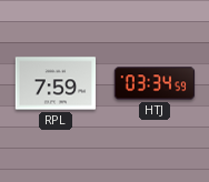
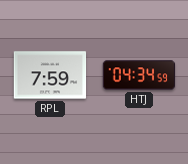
HTJ: 03:34 -> 04:34 (139, 75)
